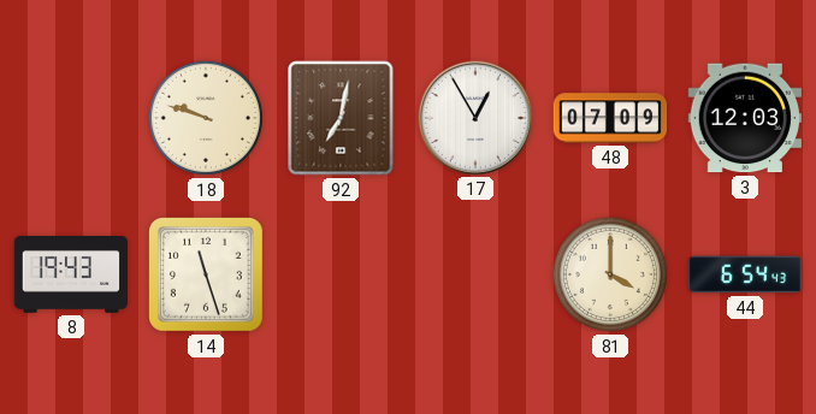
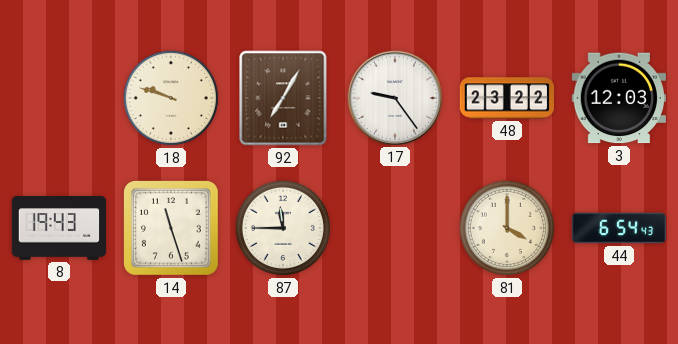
92: 7:02 -> 7:05 (283, 98)
17: 12:55 -> 9:24 (394, 97)
48: 07:09 -> 23:22 (507, 98)
87: none -> 11:45 (283, 228)
